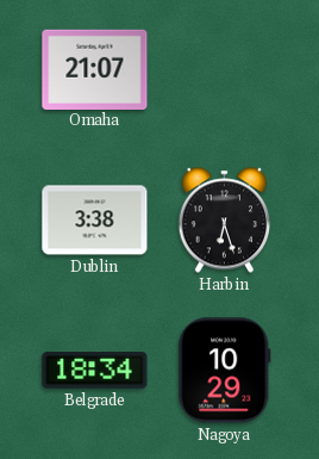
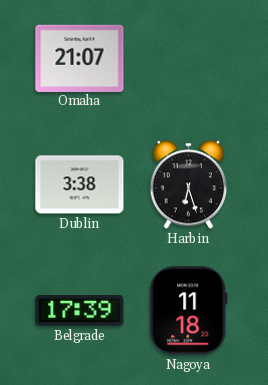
Belgrade: 18:34 -> 17:39 (80, 311)
Nagoya: 10:29 -> 11:18 (189, 311)
